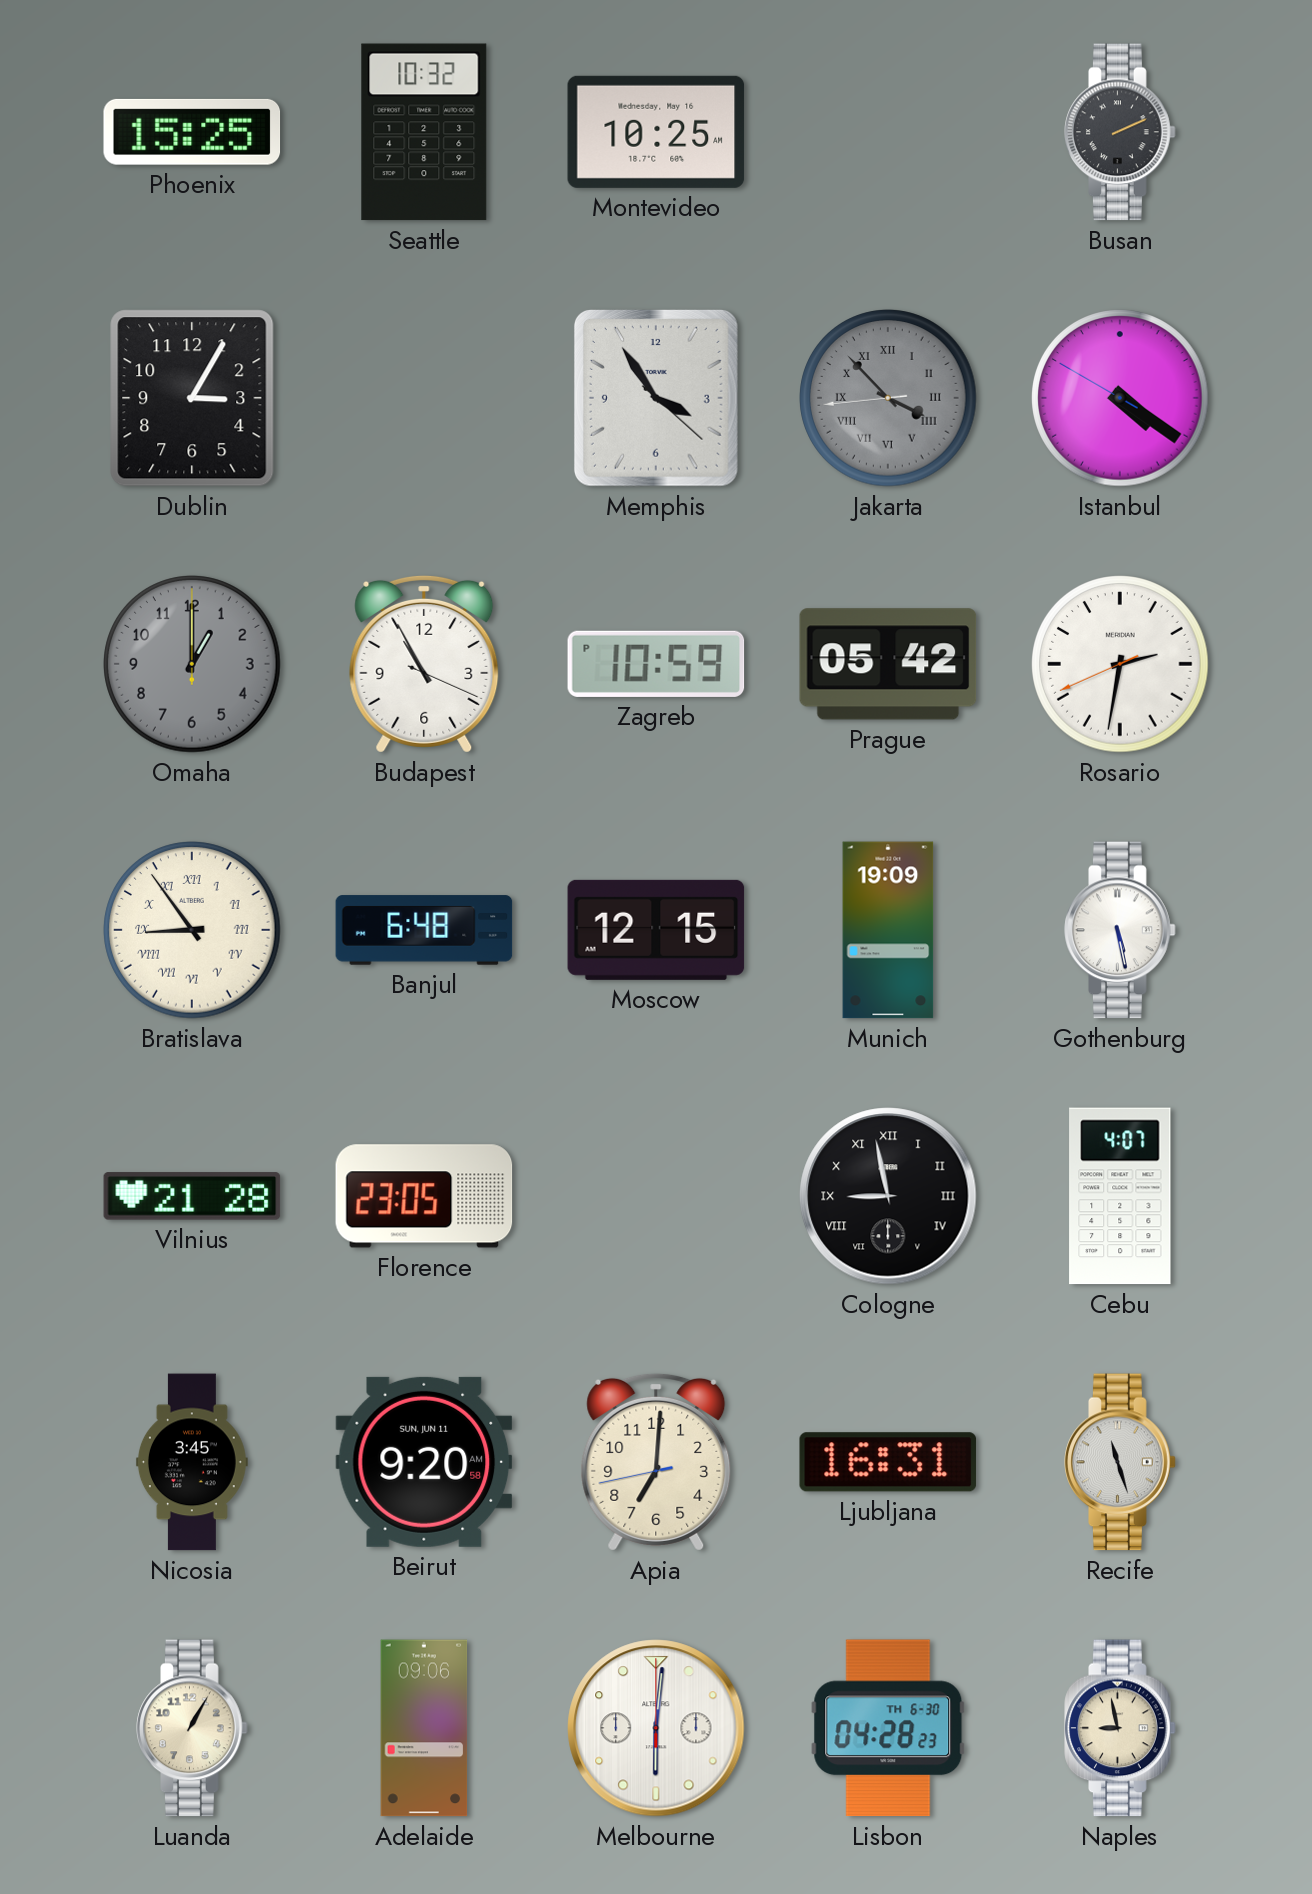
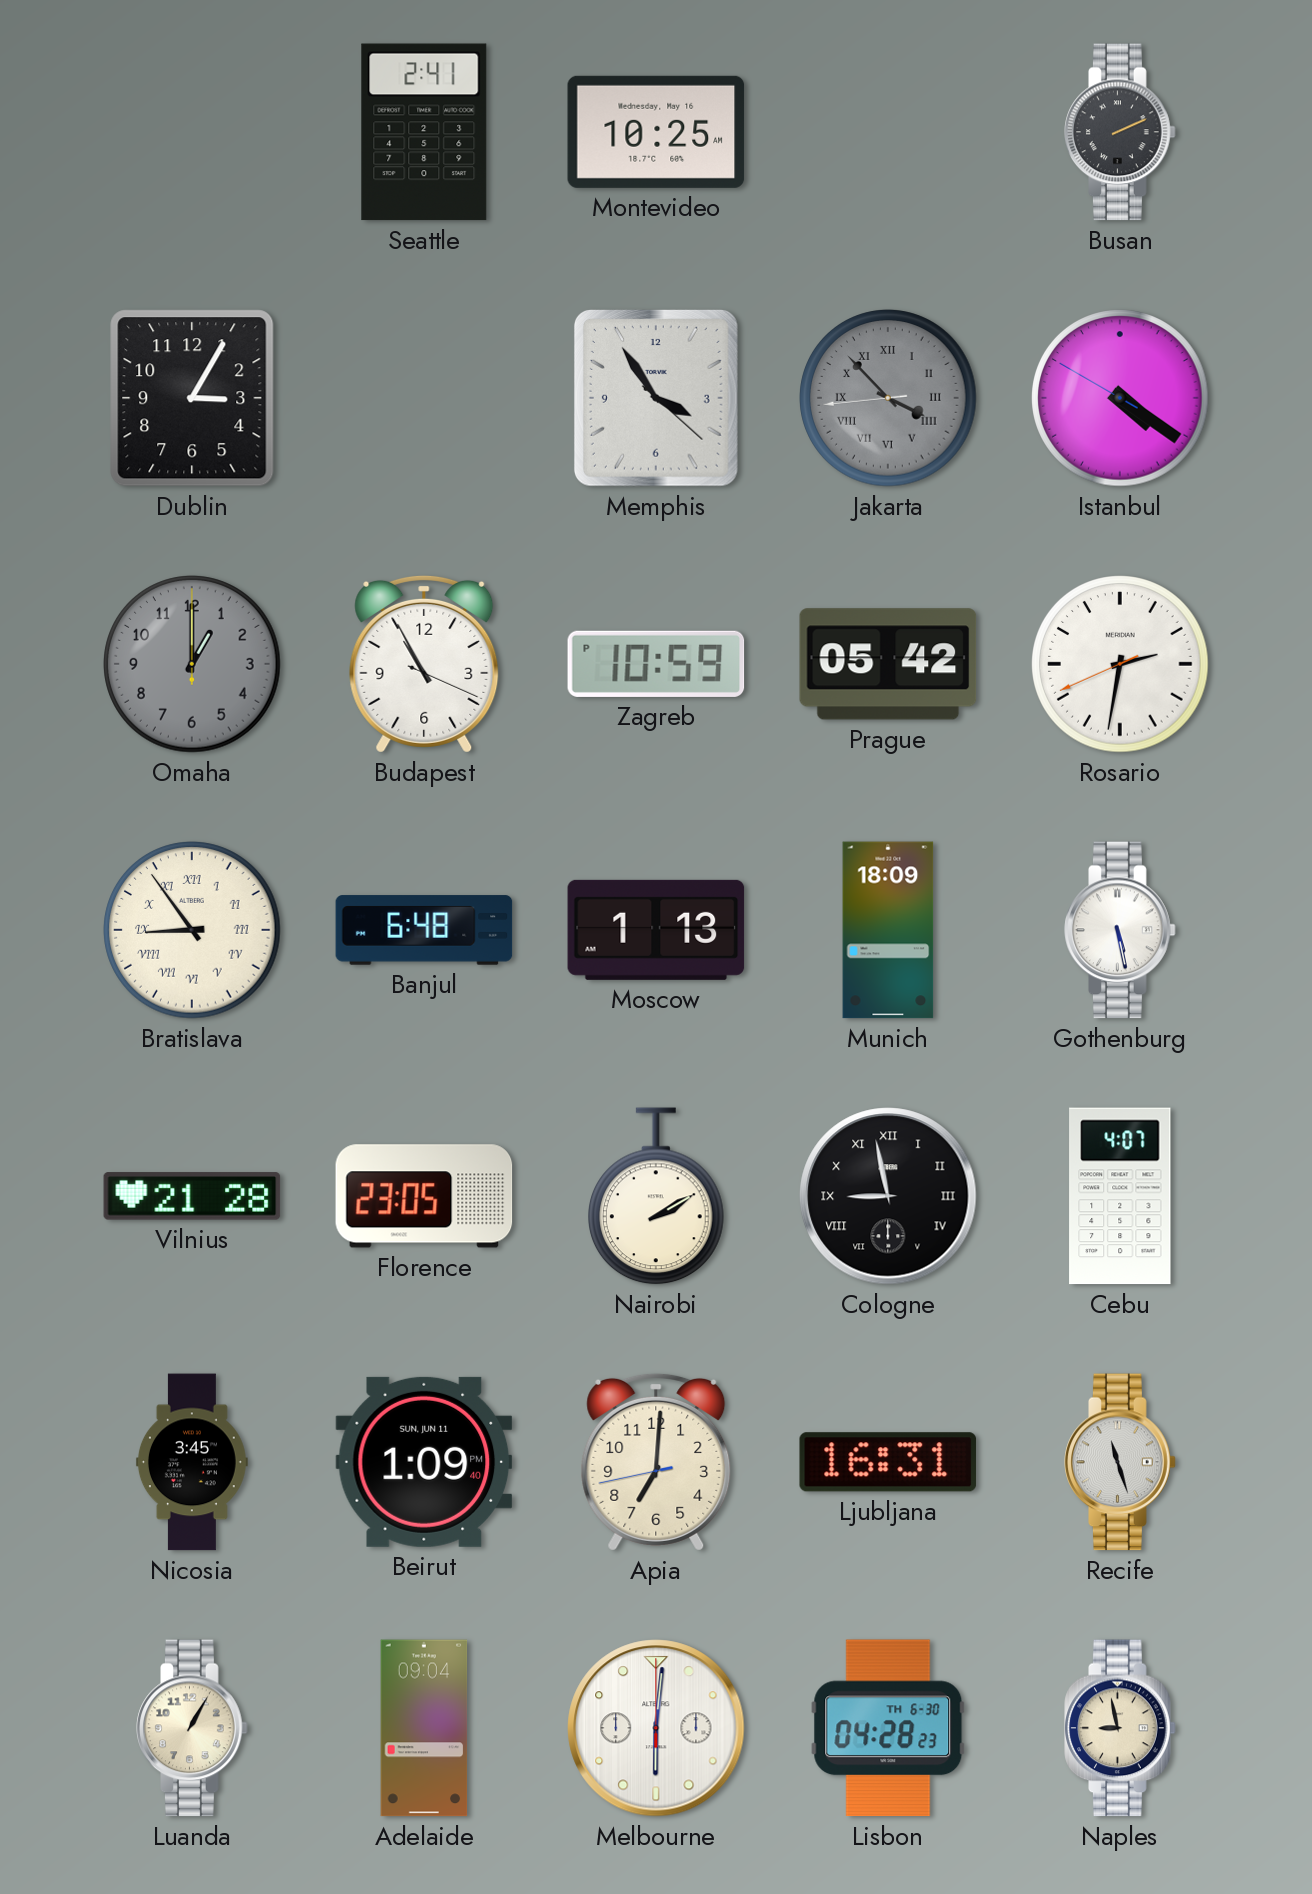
Phoenix: 15:25 -> none (192, 132)
Seattle: 10:32 -> 2:41 (424, 132)
Moscow: 12:15 -> 1:13 (656, 930)
Munich: 19:09 -> 18:09 (888, 930)
Nairobi: none -> 2:10 (657, 1196)
Beirut: 9:20 -> 1:09 (424, 1462)
Adelaide: 09:06 -> 09:04 (424, 1728)
